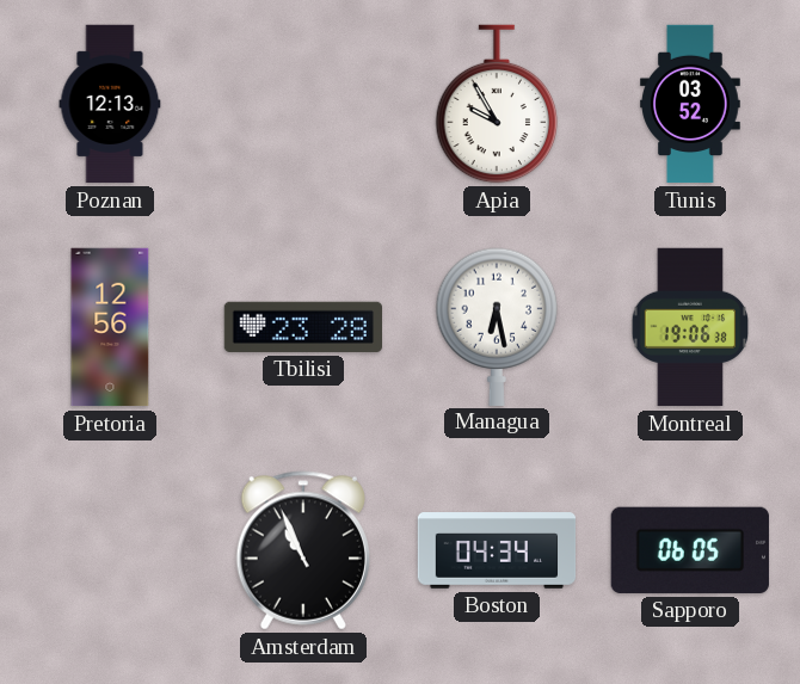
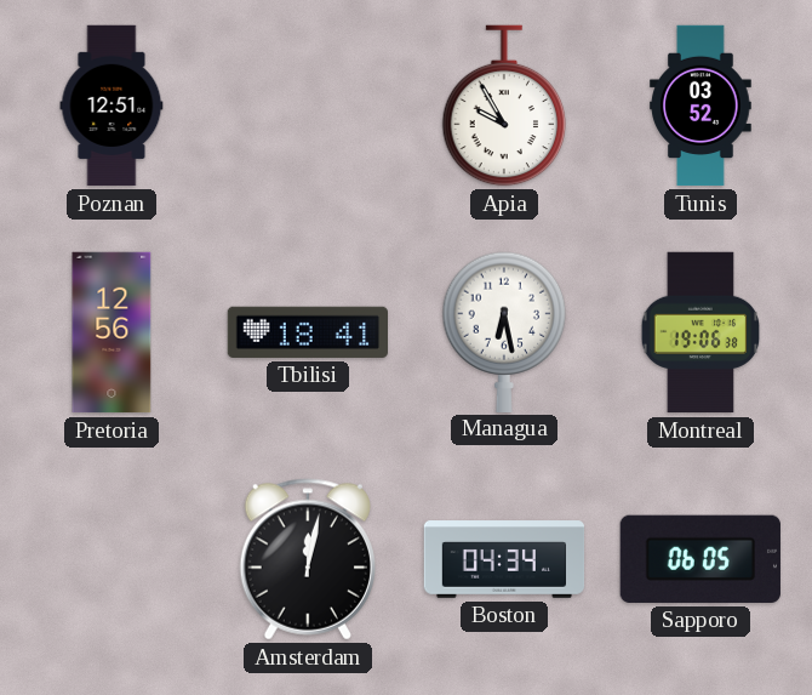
Poznan: 12:13 -> 12:51 (111, 106)
Tbilisi: 23:28 -> 18:41 (307, 332)
Amsterdam: 10:56 -> 12:02 (307, 559)
